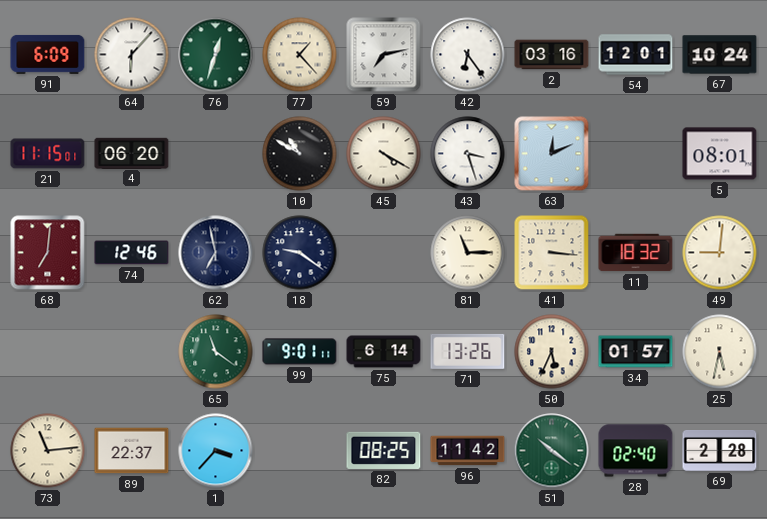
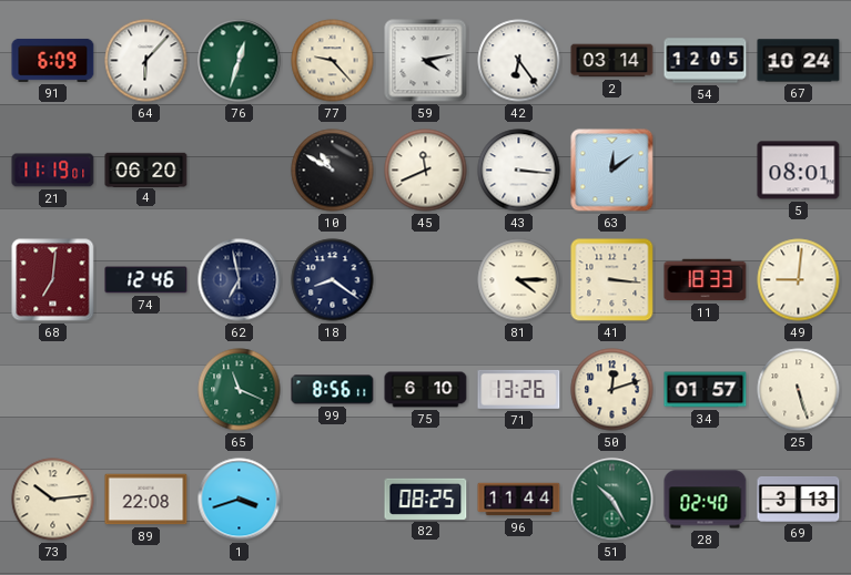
77: 1:23 -> 9:23 (333, 61)
59: 7:13 -> 4:13 (426, 61)
2: 03:16 -> 03:14 (612, 61)
54: 12:01 -> 12:05 (706, 61)
21: 11:15 -> 11:19 (53, 171)
45: 4:20 -> 11:41 (426, 171)
43: 3:27 -> 3:16 (519, 171)
63: 12:11 -> 12:09 (612, 171)
18: 9:21 -> 8:21 (333, 280)
81: 11:15 -> 4:15 (519, 280)
11: 18:32 -> 18:33 (706, 280)
65: 11:21 -> 11:19 (240, 390)
99: 9:01 -> 8:56 (333, 390)
75: 6:14 -> 6:10 (426, 390)
50: 5:34 -> 12:12 (612, 390)
25: 5:32 -> 5:27 (799, 390)
73: 11:14 -> 10:14 (53, 500)
89: 22:37 -> 22:08 (146, 500)
1: 3:37 -> 3:42 (240, 500)
96: 11:42 -> 11:44 (519, 500)
51: 10:21 -> 10:25 (612, 500)
69: 2:28 -> 3:13 (799, 500)
